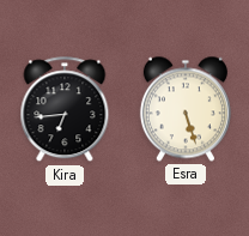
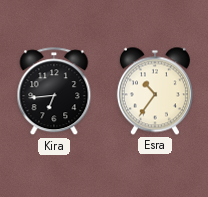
Esra: 5:27 -> 10:36 (155, 91)
